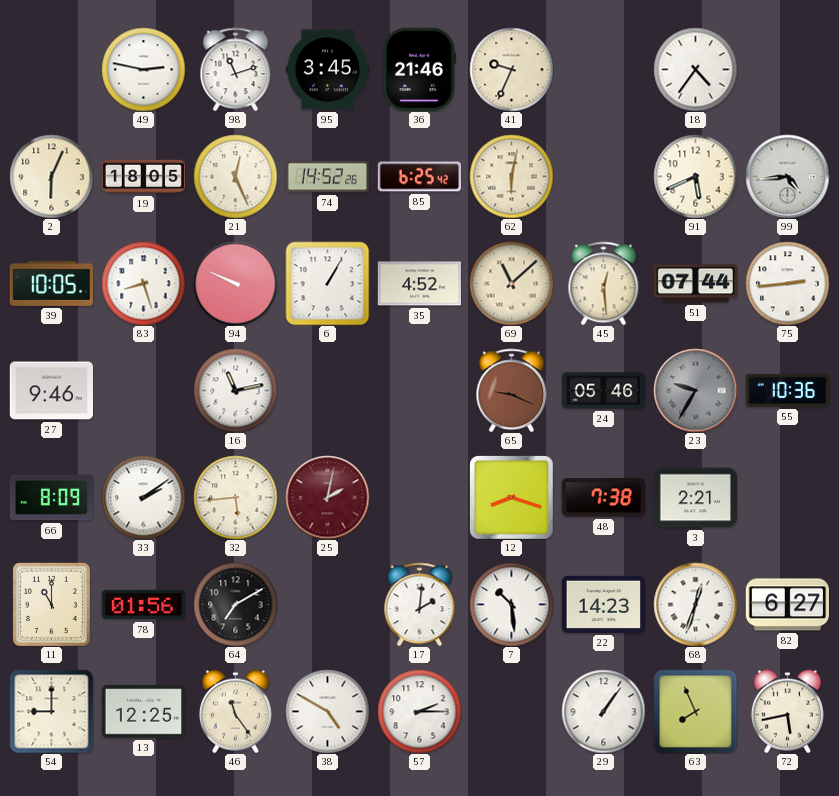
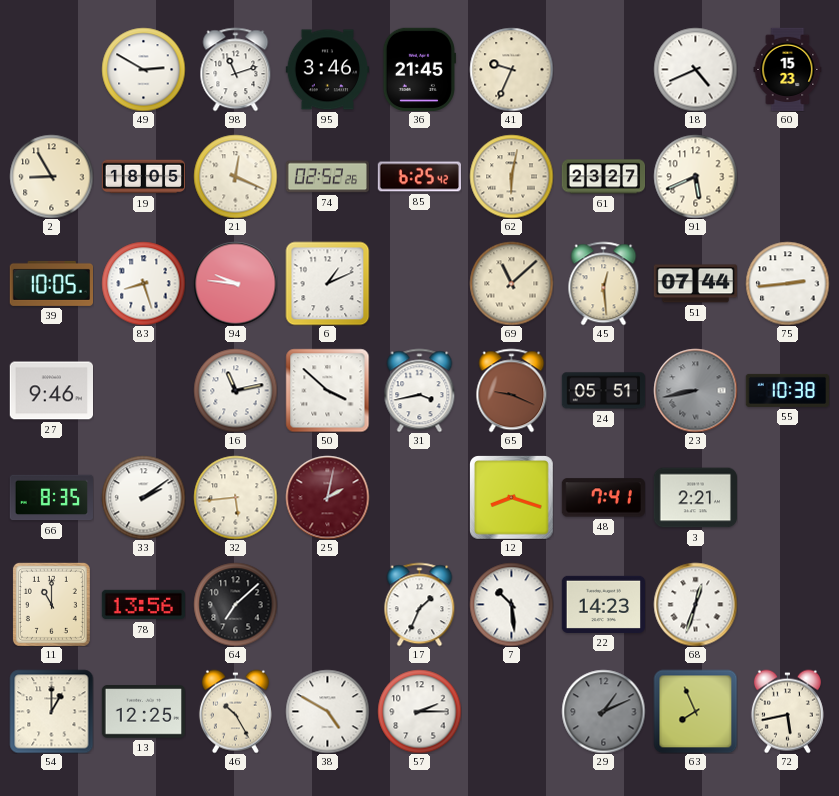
49: 2:47 -> 2:50 (143, 69)
95: 3:45 -> 3:46 (327, 70)
36: 21:46 -> 21:45 (419, 69)
18: 4:36 -> 4:41 (695, 69)
60: none -> 15:23 (788, 69)
2: 6:04 -> 8:55 (51, 176)
21: 12:26 -> 12:19 (235, 176)
74: 14:52 -> 02:52 (327, 177)
61: none -> 23:27 (603, 177)
99: 4:44 -> none (787, 176)
94: 9:49 -> 9:46 (235, 283)
6: 1:05 -> 1:11 (327, 283)
35: 4:52 -> none (419, 284)
50: none -> 3:52 (327, 390)
31: none -> 3:43 (420, 390)
24: 05:46 -> 05:51 (603, 391)
23: 9:35 -> 8:43 (695, 390)
55: 10:36 -> 10:38 (787, 390)
66: 8:09 -> 8:35 (51, 498)
48: 7:38 -> 7:41 (603, 498)
78: 01:56 -> 13:56 (143, 605)
64: 7:10 -> 7:08 (235, 604)
17: 2:01 -> 1:34 (420, 604)
82: 6:27 -> none (787, 605)
54: 9:00 -> 1:00 (51, 711)
46: 11:24 -> 10:25 (235, 711)
29: 1:06 -> 1:11 (603, 711)
29 dial: white -> grey (603, 711)
